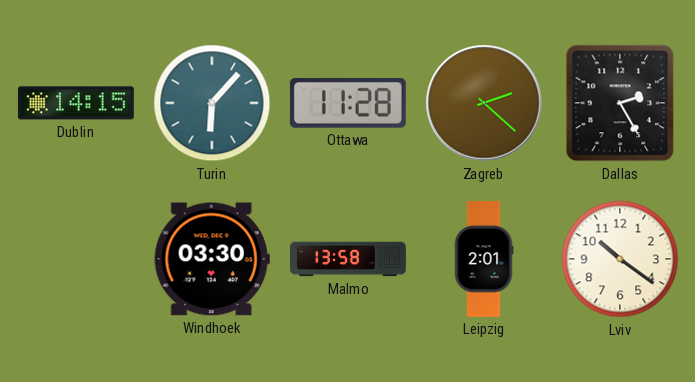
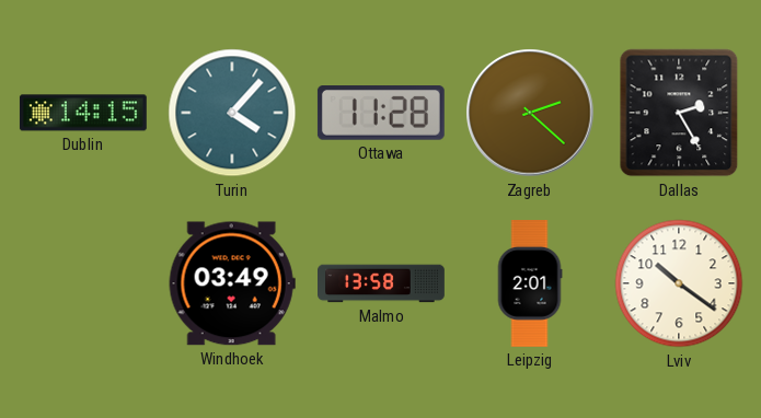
Turin: 6:07 -> 4:07 (232, 113)
Windhoek: 03:30 -> 03:49 (232, 283)
